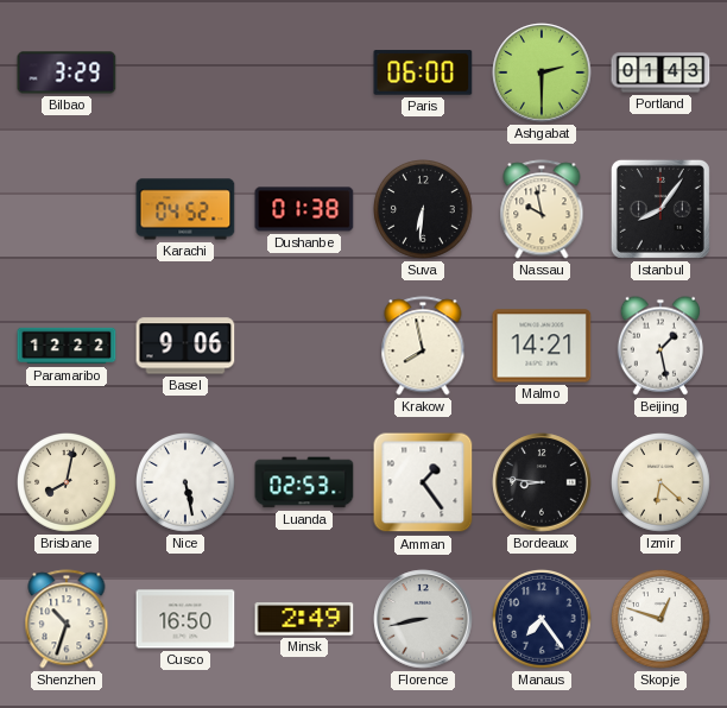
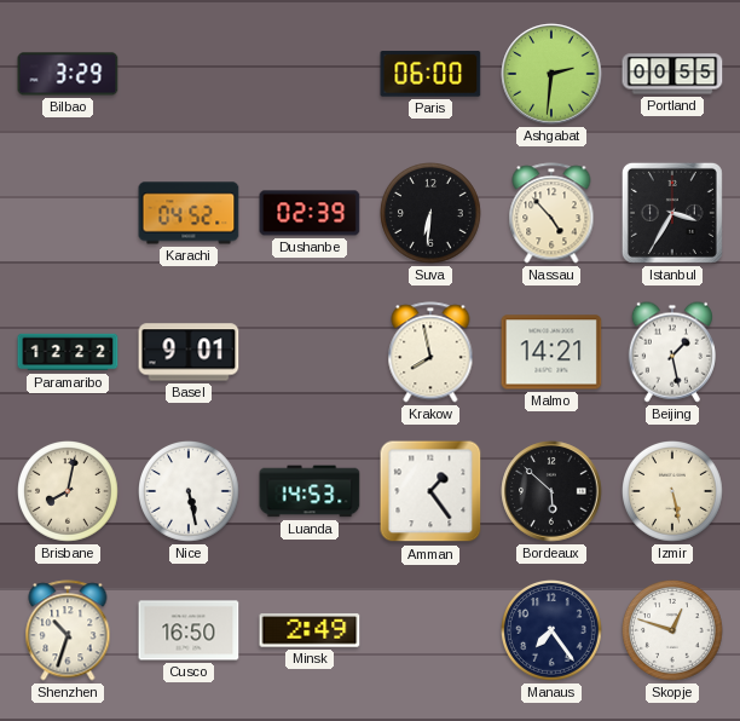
Ashgabat: 2:30 -> 2:31 (551, 74)
Portland: 01:43 -> 00:55 (672, 74)
Dushanbe: 01:38 -> 02:39 (310, 213)
Nassau: 9:58 -> 4:53 (551, 213)
Istanbul: 8:06 -> 3:35 (672, 213)
Basel: 9:06 -> 9:01 (189, 352)
Luanda: 02:53 -> 14:53 (310, 491)
Bordeaux: 8:46 -> 5:52 (551, 491)
Izmir: 6:22 -> 5:28 (673, 492)
Florence: 8:43 -> none (423, 619)
